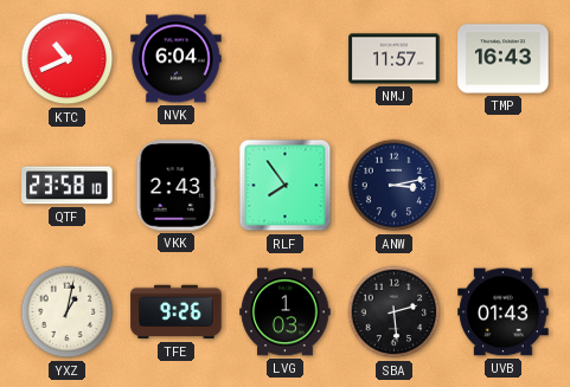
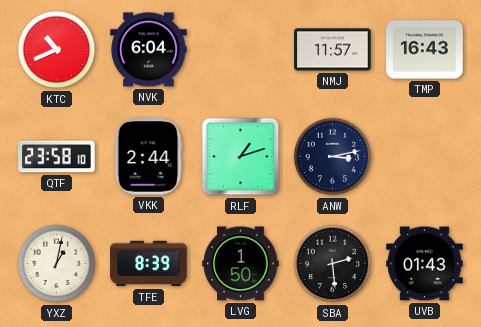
VKK: 2:43 -> 2:44 (148, 157)
RLF: 7:54 -> 1:12 (241, 157)
TFE: 9:26 -> 8:39 (149, 264)
LVG: 1:03 -> 1:50 (241, 264)
